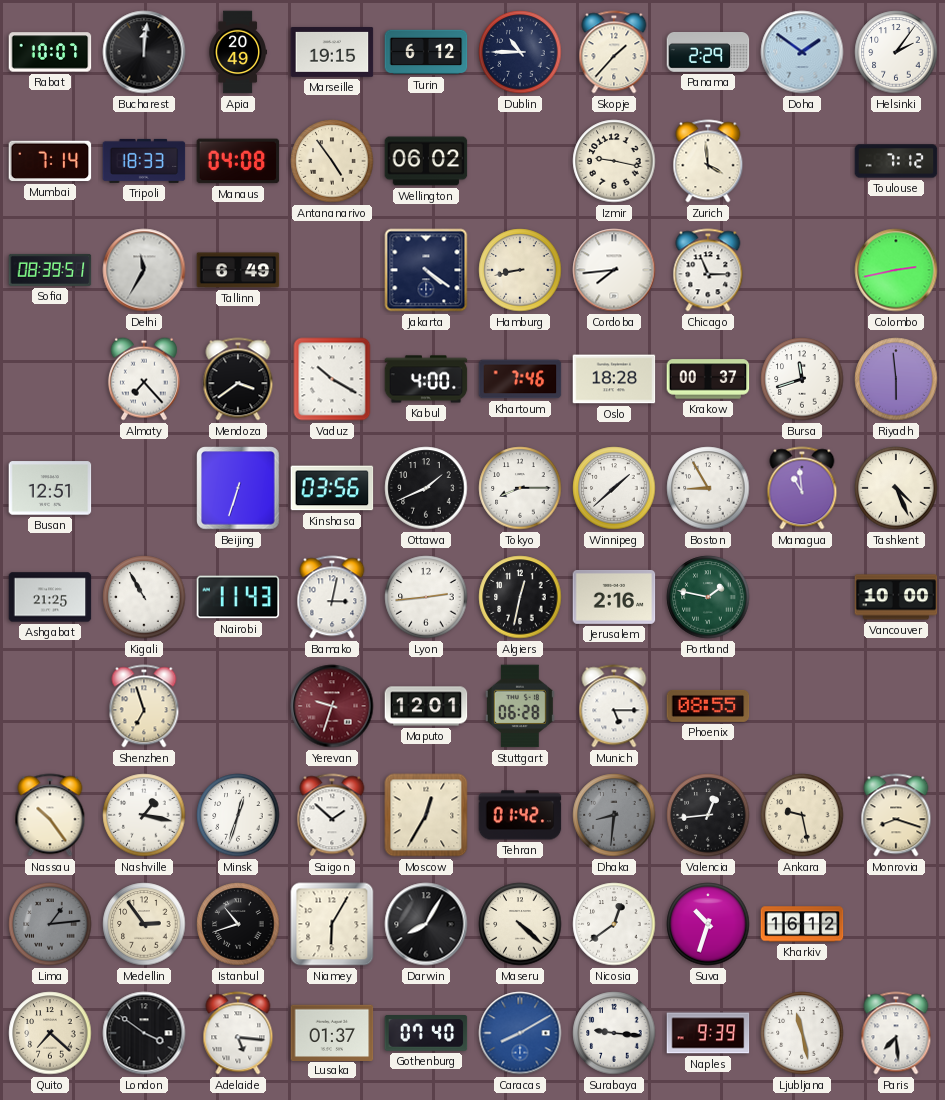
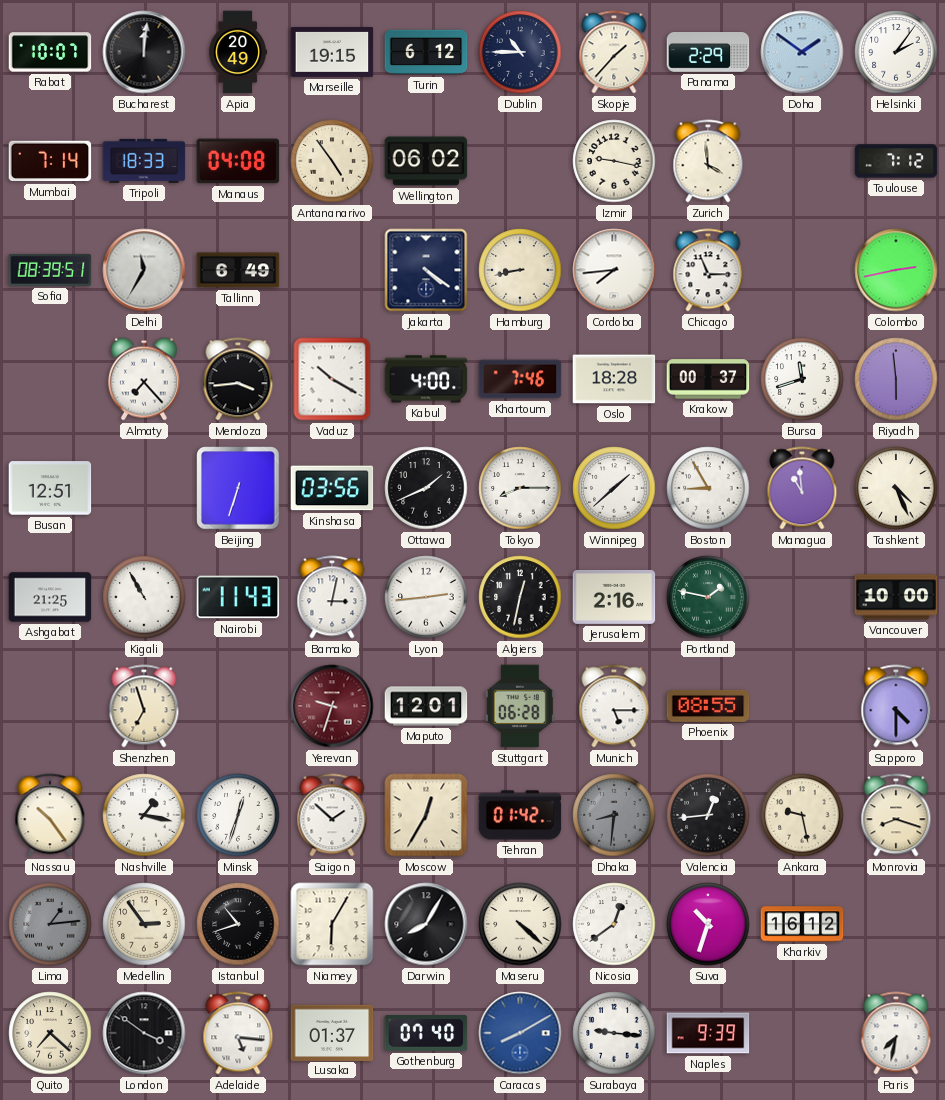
Mendoza: 3:39 -> 3:44 (238, 379)
Sapporo: none -> 4:30 (896, 706)
Ljubljana: 11:28 -> none (802, 1033)
Paris: 7:29 -> 7:32 (896, 1033)
